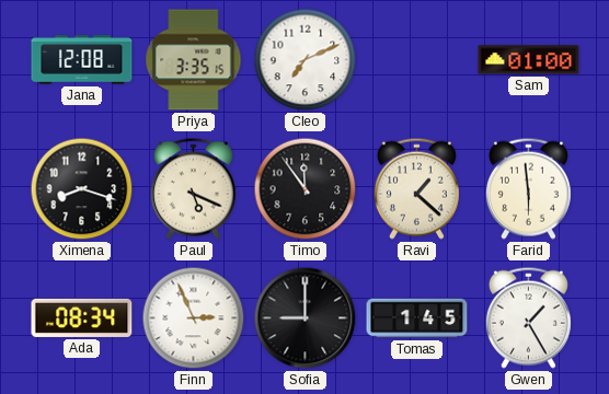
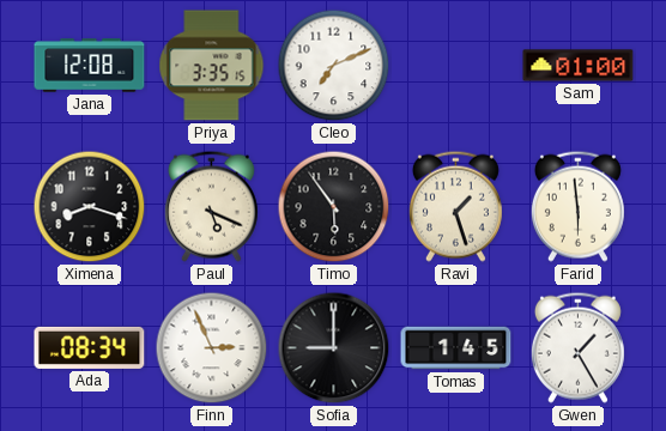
Timo: 11:54 -> 5:54 (334, 207)
Ravi: 1:22 -> 1:27 (455, 206)
